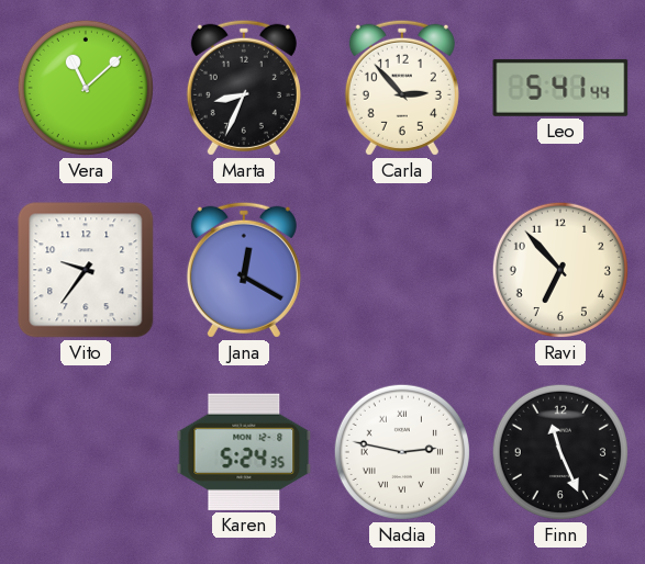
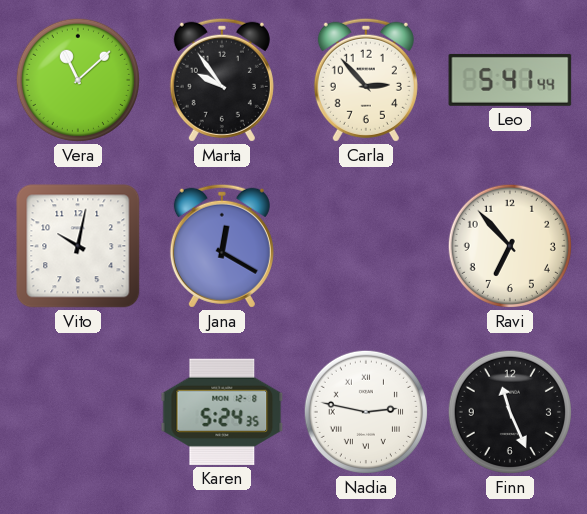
Marta: 8:34 -> 9:54 (222, 80)
Vito: 9:36 -> 10:02 (78, 246)
